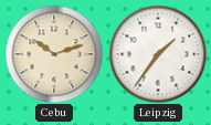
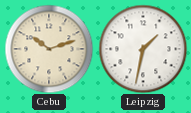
Leipzig: 1:36 -> 1:32 (143, 49)
